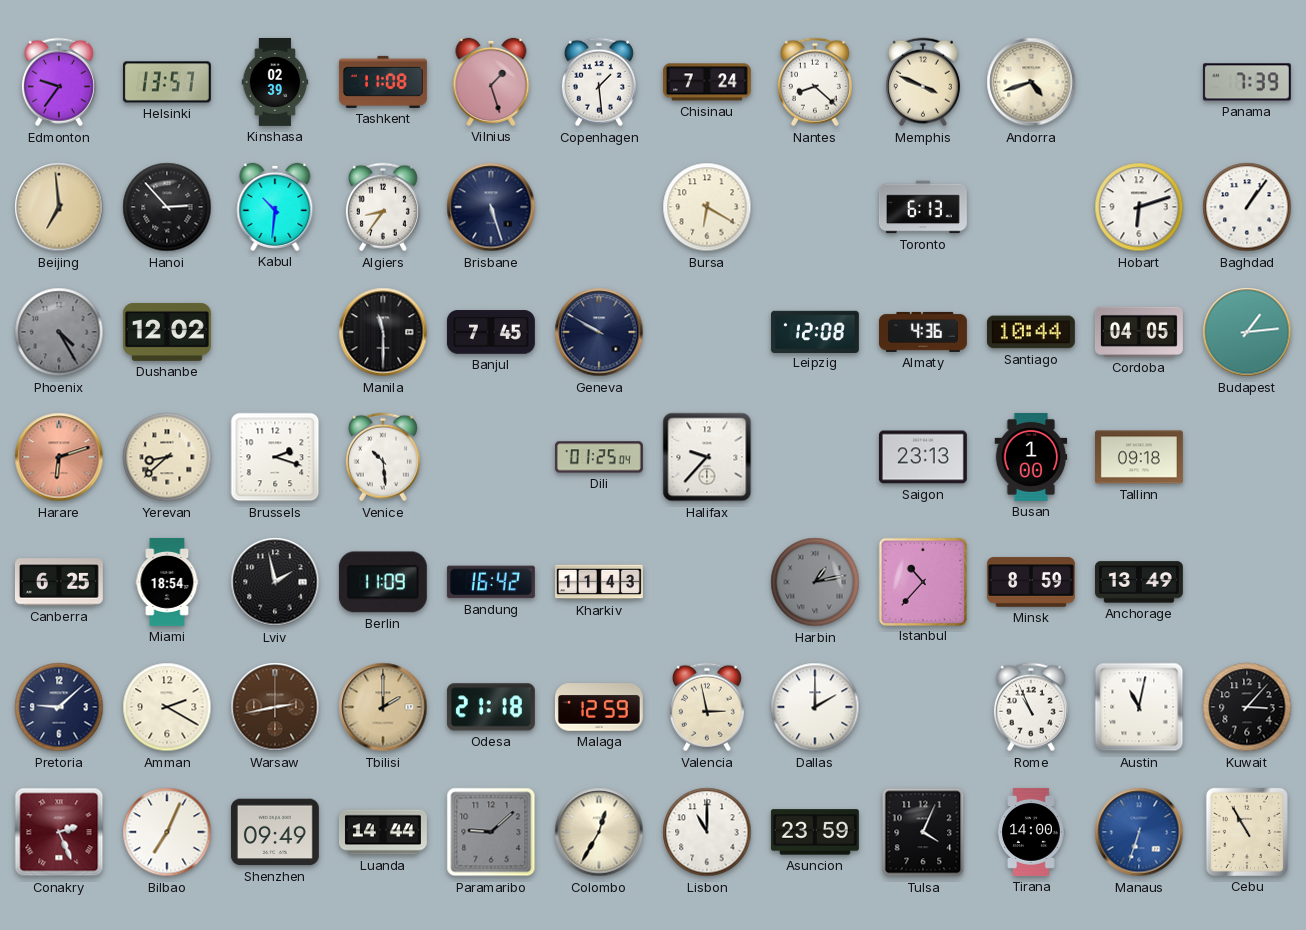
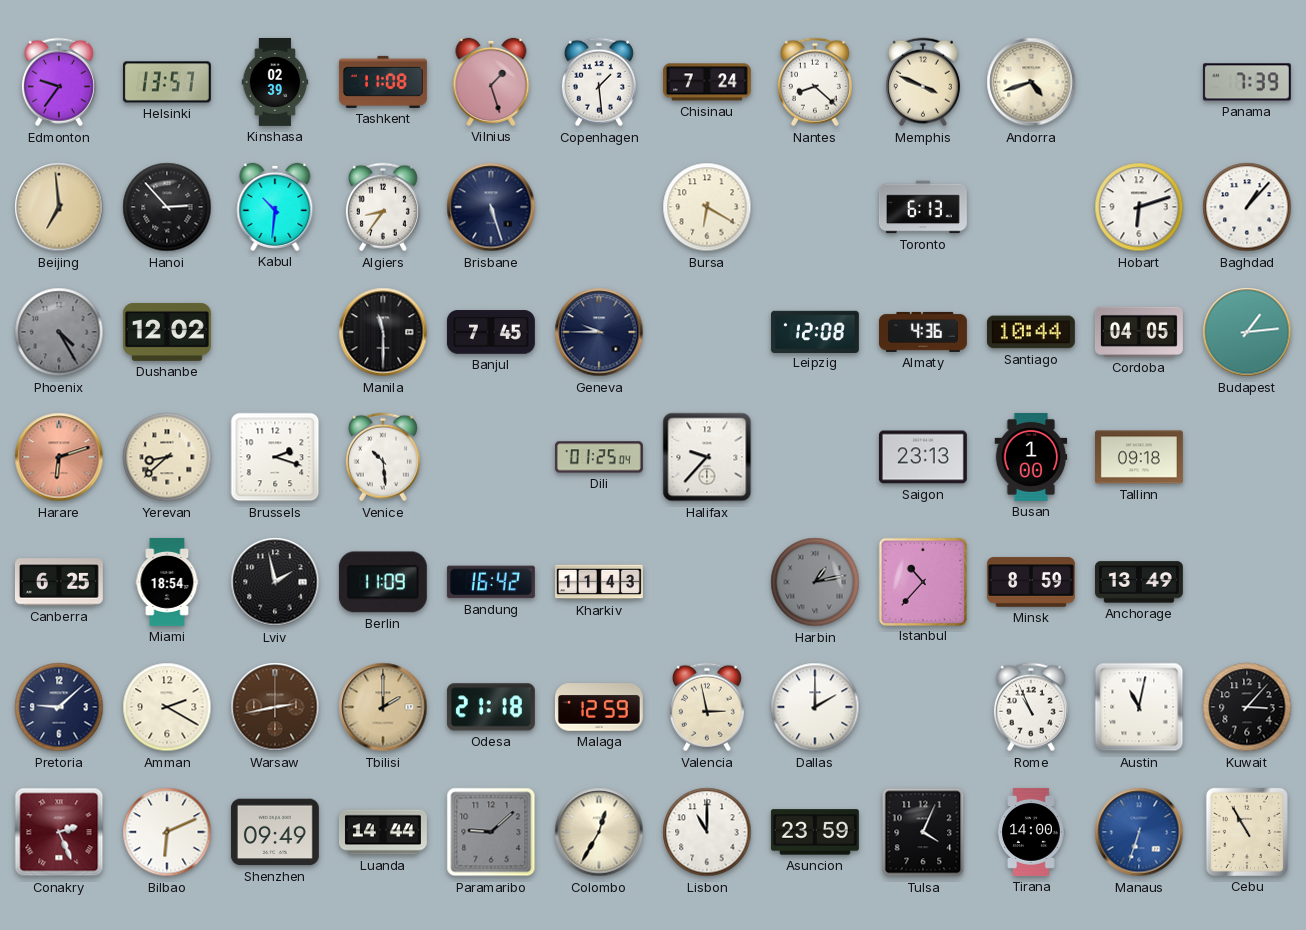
Baghdad: 1:06 -> 1:07 (1247, 207)
Geneva: 9:50 -> 9:45 (599, 332)
Bilbao: 7:04 -> 6:11 (167, 832)
